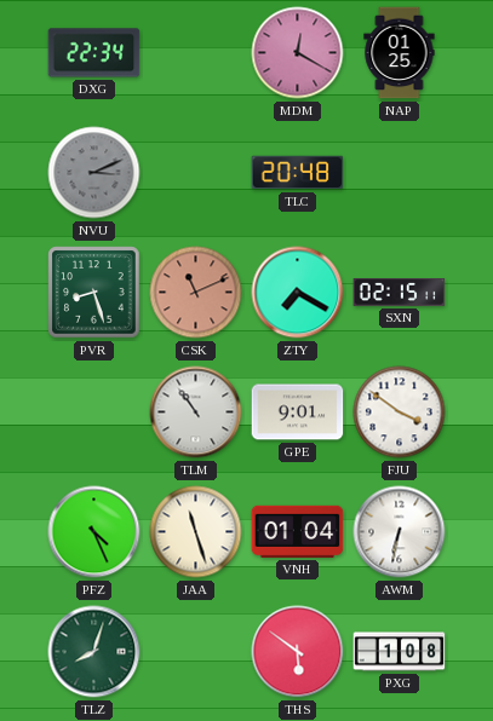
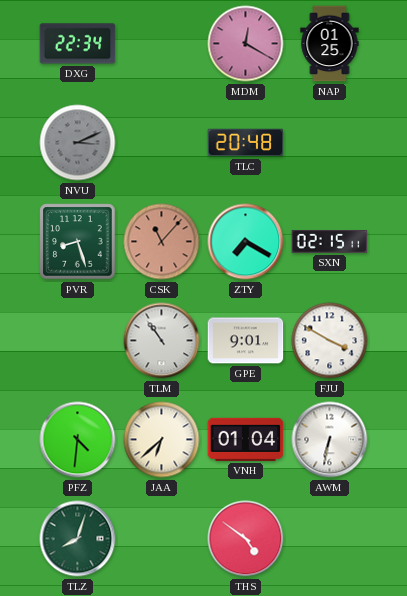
CSK: 11:11 -> 11:07 (162, 242)
FJU: 3:51 -> 3:50 (330, 341)
PFZ: 4:26 -> 4:31 (78, 440)
JAA: 11:27 -> 6:38 (162, 440)
THS: 5:51 -> 4:51 (246, 539)
PXG: 1:08 -> none (400, 652)
